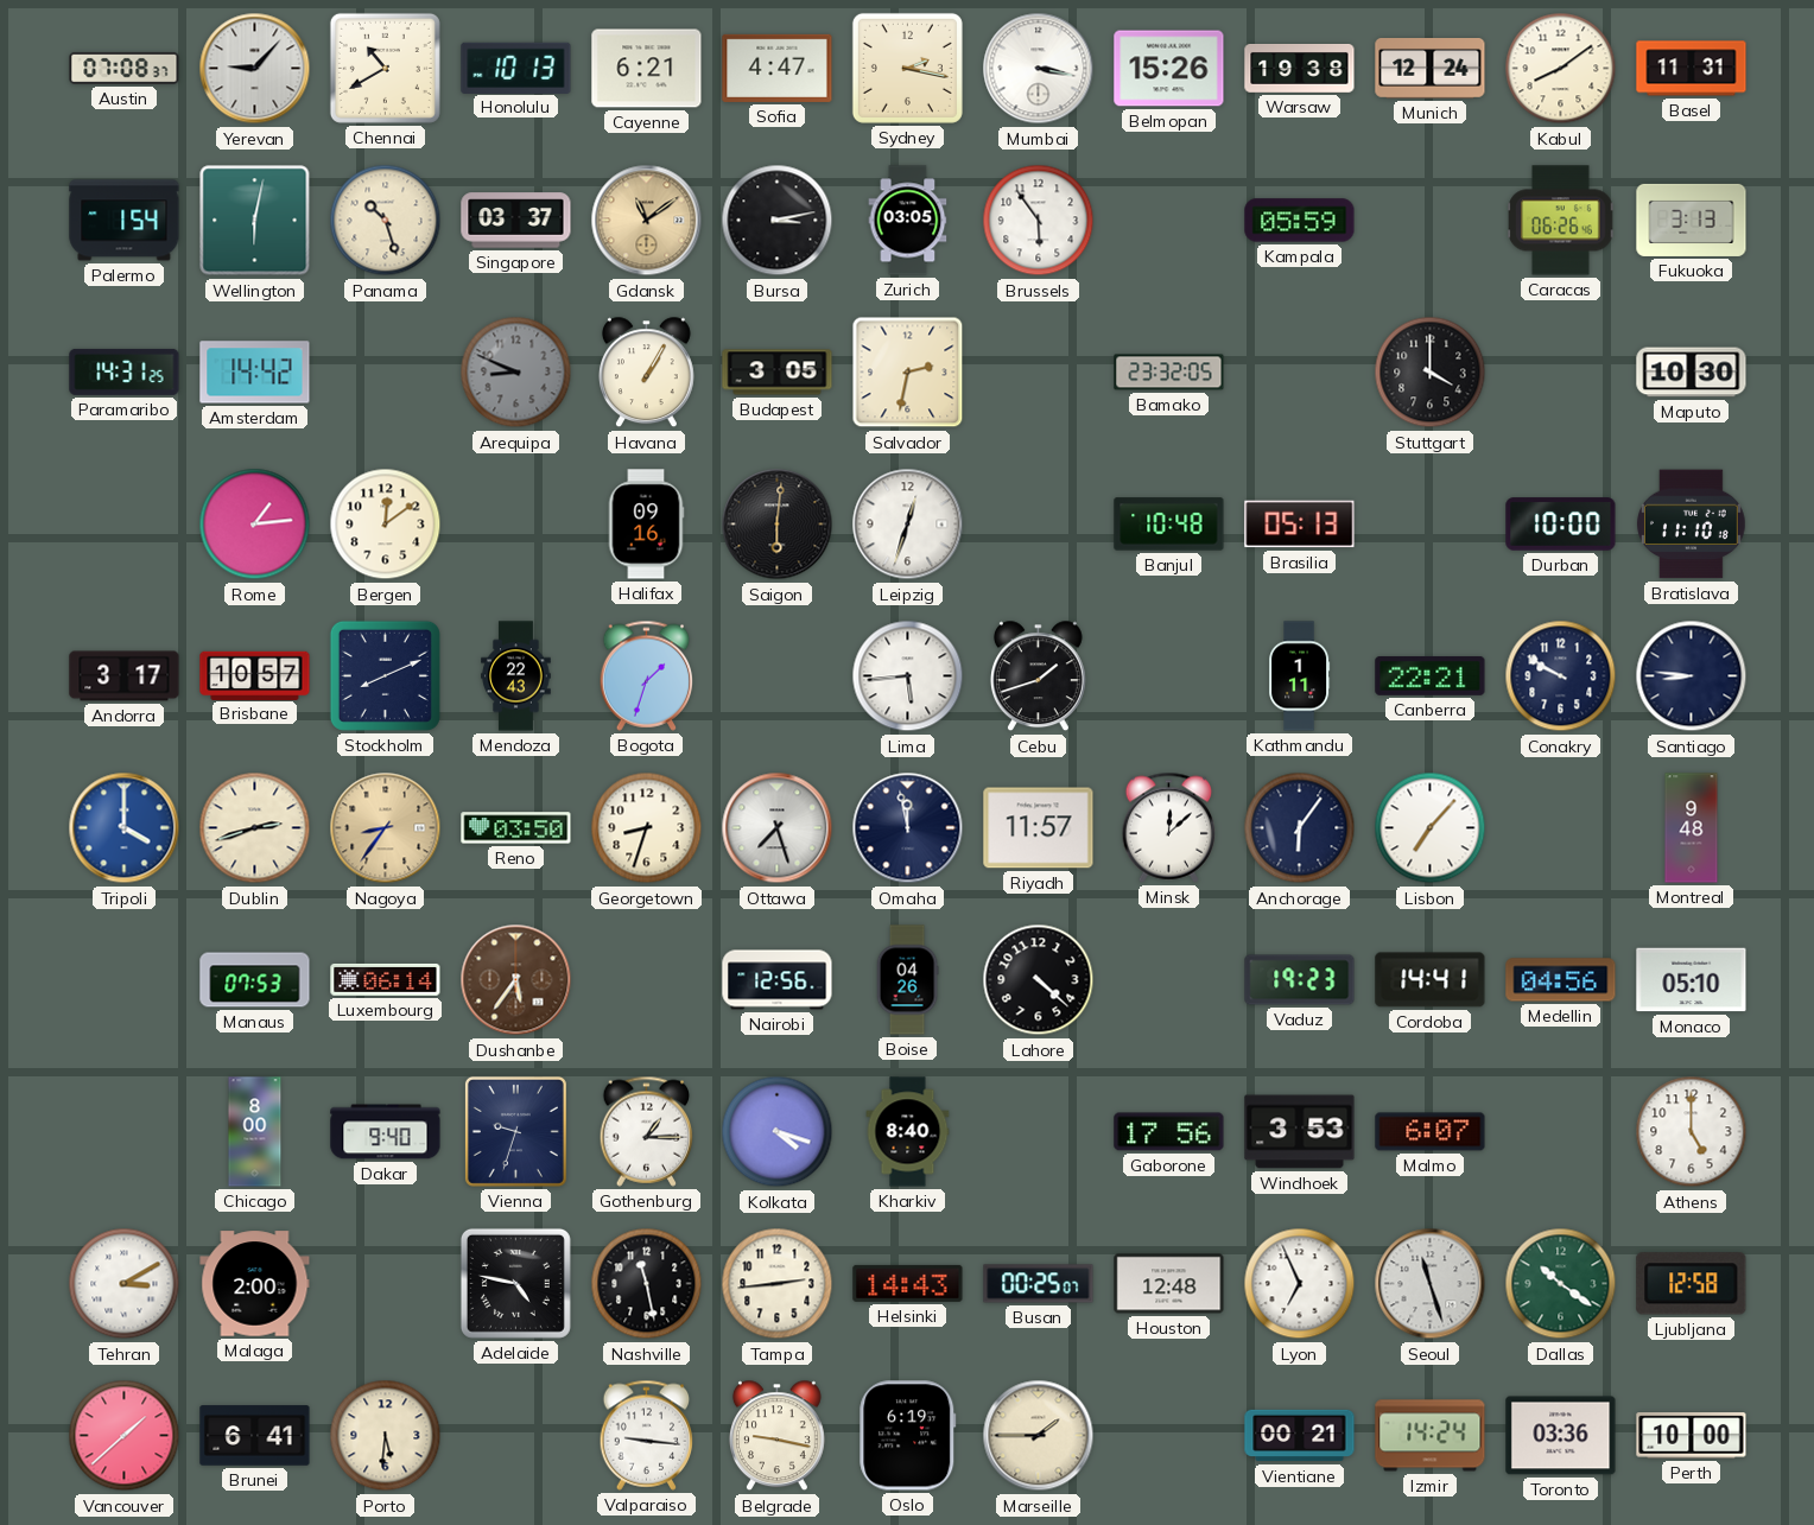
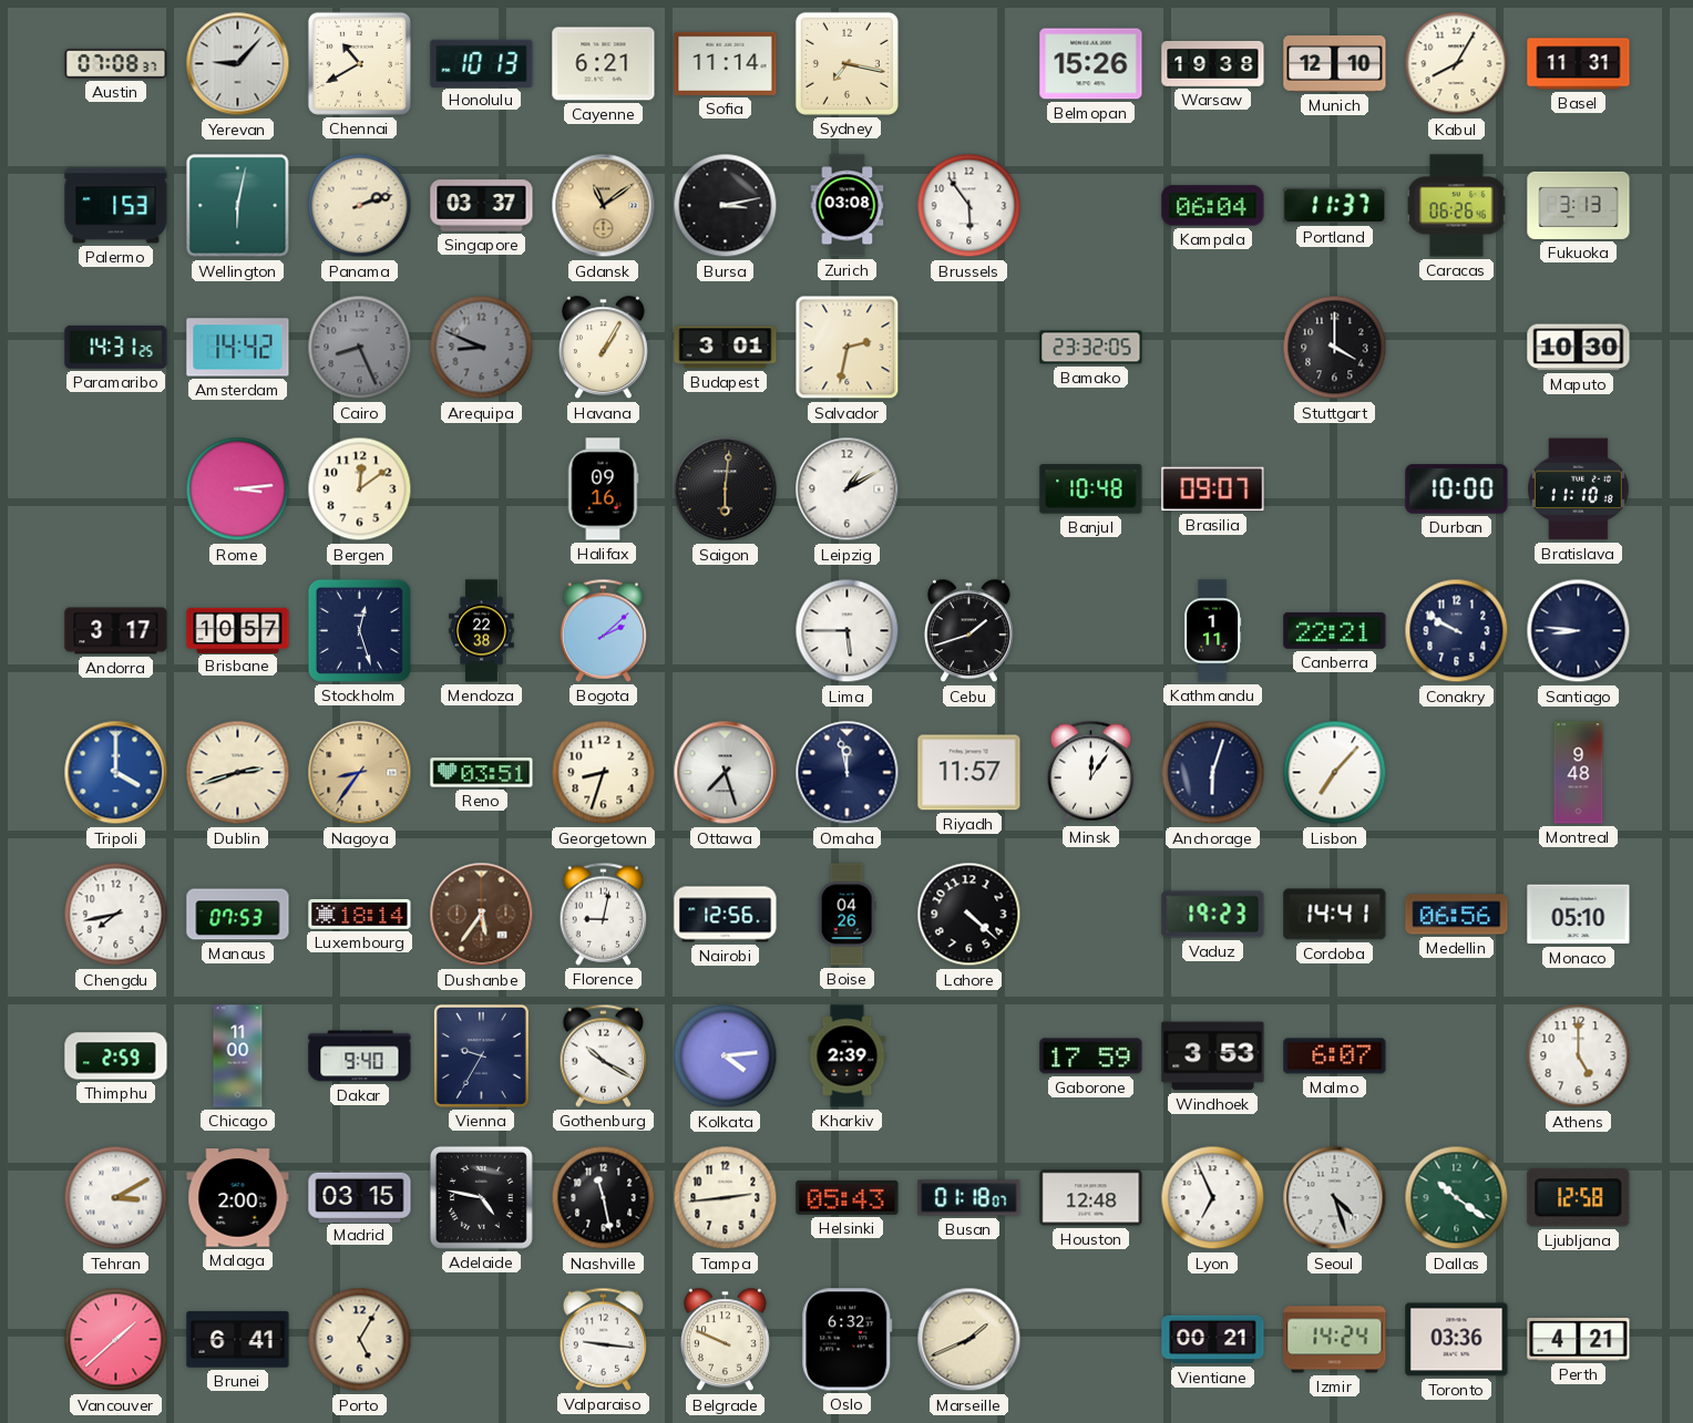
Sofia: 4:47 -> 11:14 (726, 63)
Sydney: 2:17 -> 7:17 (847, 63)
Mumbai: 3:17 -> none (1039, 69)
Munich: 12:24 -> 12:10 (1335, 64)
Kabul: 8:09 -> 8:05 (1457, 64)
Palermo: 1:54 -> 1:53 (116, 206)
Panama: 10:27 -> 2:12 (360, 206)
Zurich: 03:05 -> 03:08 (848, 206)
Kampala: 05:59 -> 06:04 (1213, 206)
Portland: none -> 11:37 (1335, 206)
Cairo: none -> 8:26 (360, 348)
Budapest: 3:05 -> 3:01 (726, 348)
Rome: 1:14 -> 3:14 (238, 489)
Leipzig: 12:33 -> 1:10 (848, 489)
Brasilia: 05:13 -> 09:07 (1213, 489)
Stockholm: 8:11 -> 12:27 (359, 630)
Mendoza: 22:43 -> 22:38 (482, 631)
Bogota: 1:33 -> 2:08 (604, 630)
Lima: 5:44 -> 5:45 (848, 631)
Reno: 03:50 -> 03:51 (482, 773)
Minsk: 12:08 -> 12:06 (1091, 772)
Anchorage: 6:06 -> 6:03 (1213, 773)
Chengdu: none -> 7:43 (116, 915)
Luxembourg: 06:14 -> 18:14 (360, 914)
Florence: none -> 9:02 (604, 914)
Medellin: 04:56 -> 06:56 (1457, 915)
Thimphu: none -> 2:59 (116, 1056)
Chicago: 8:00 -> 11:00 (238, 1056)
Vienna: 9:33 -> 9:35 (481, 1055)
Gothenburg: 1:15 -> 10:20 (604, 1055)
Kolkata: 4:18 -> 4:14 (726, 1056)
Kharkiv: 8:40 -> 2:39 (848, 1056)
Gaborone: 17:56 -> 17:59 (1091, 1056)
Madrid: none -> 03:15 (360, 1197)
Helsinki: 14:43 -> 05:43 (848, 1197)
Busan: 00:25 -> 01:18 (969, 1198)
Seoul: 11:27 -> 4:27 (1335, 1198)
Porto: 5:31 -> 5:05 (360, 1340)
Belgrade: 9:17 -> 9:49 (725, 1340)
Oslo: 6:19 -> 6:32 (848, 1340)
Marseille: 1:45 -> 1:41 (969, 1340)
Perth: 10:00 -> 4:21 (1579, 1340)
